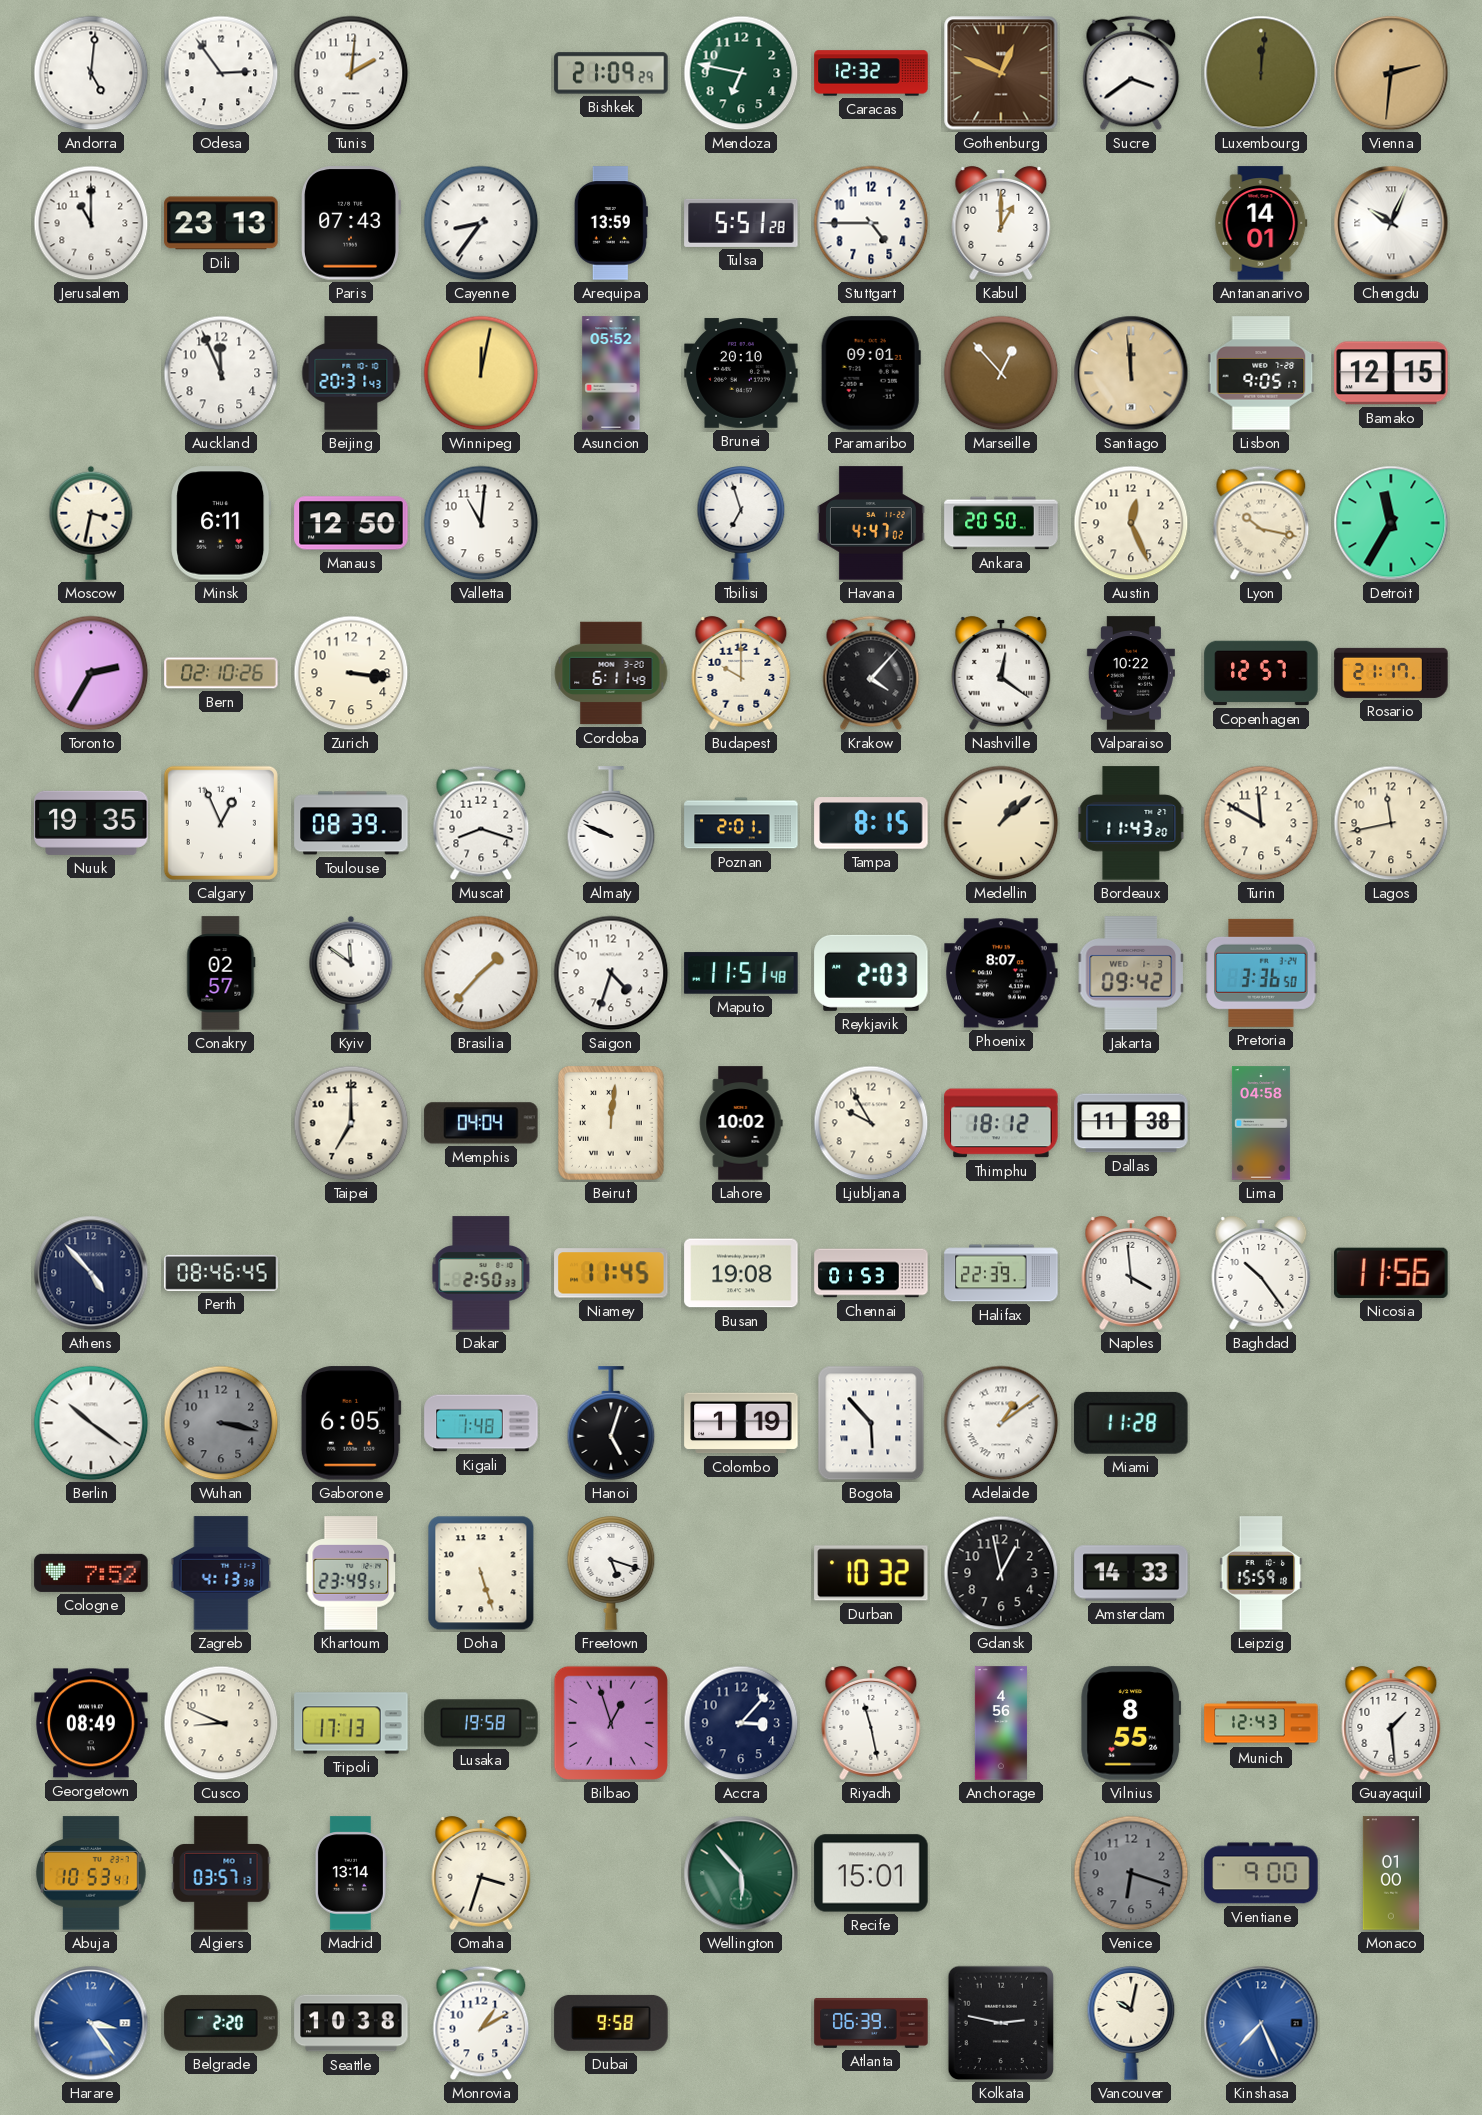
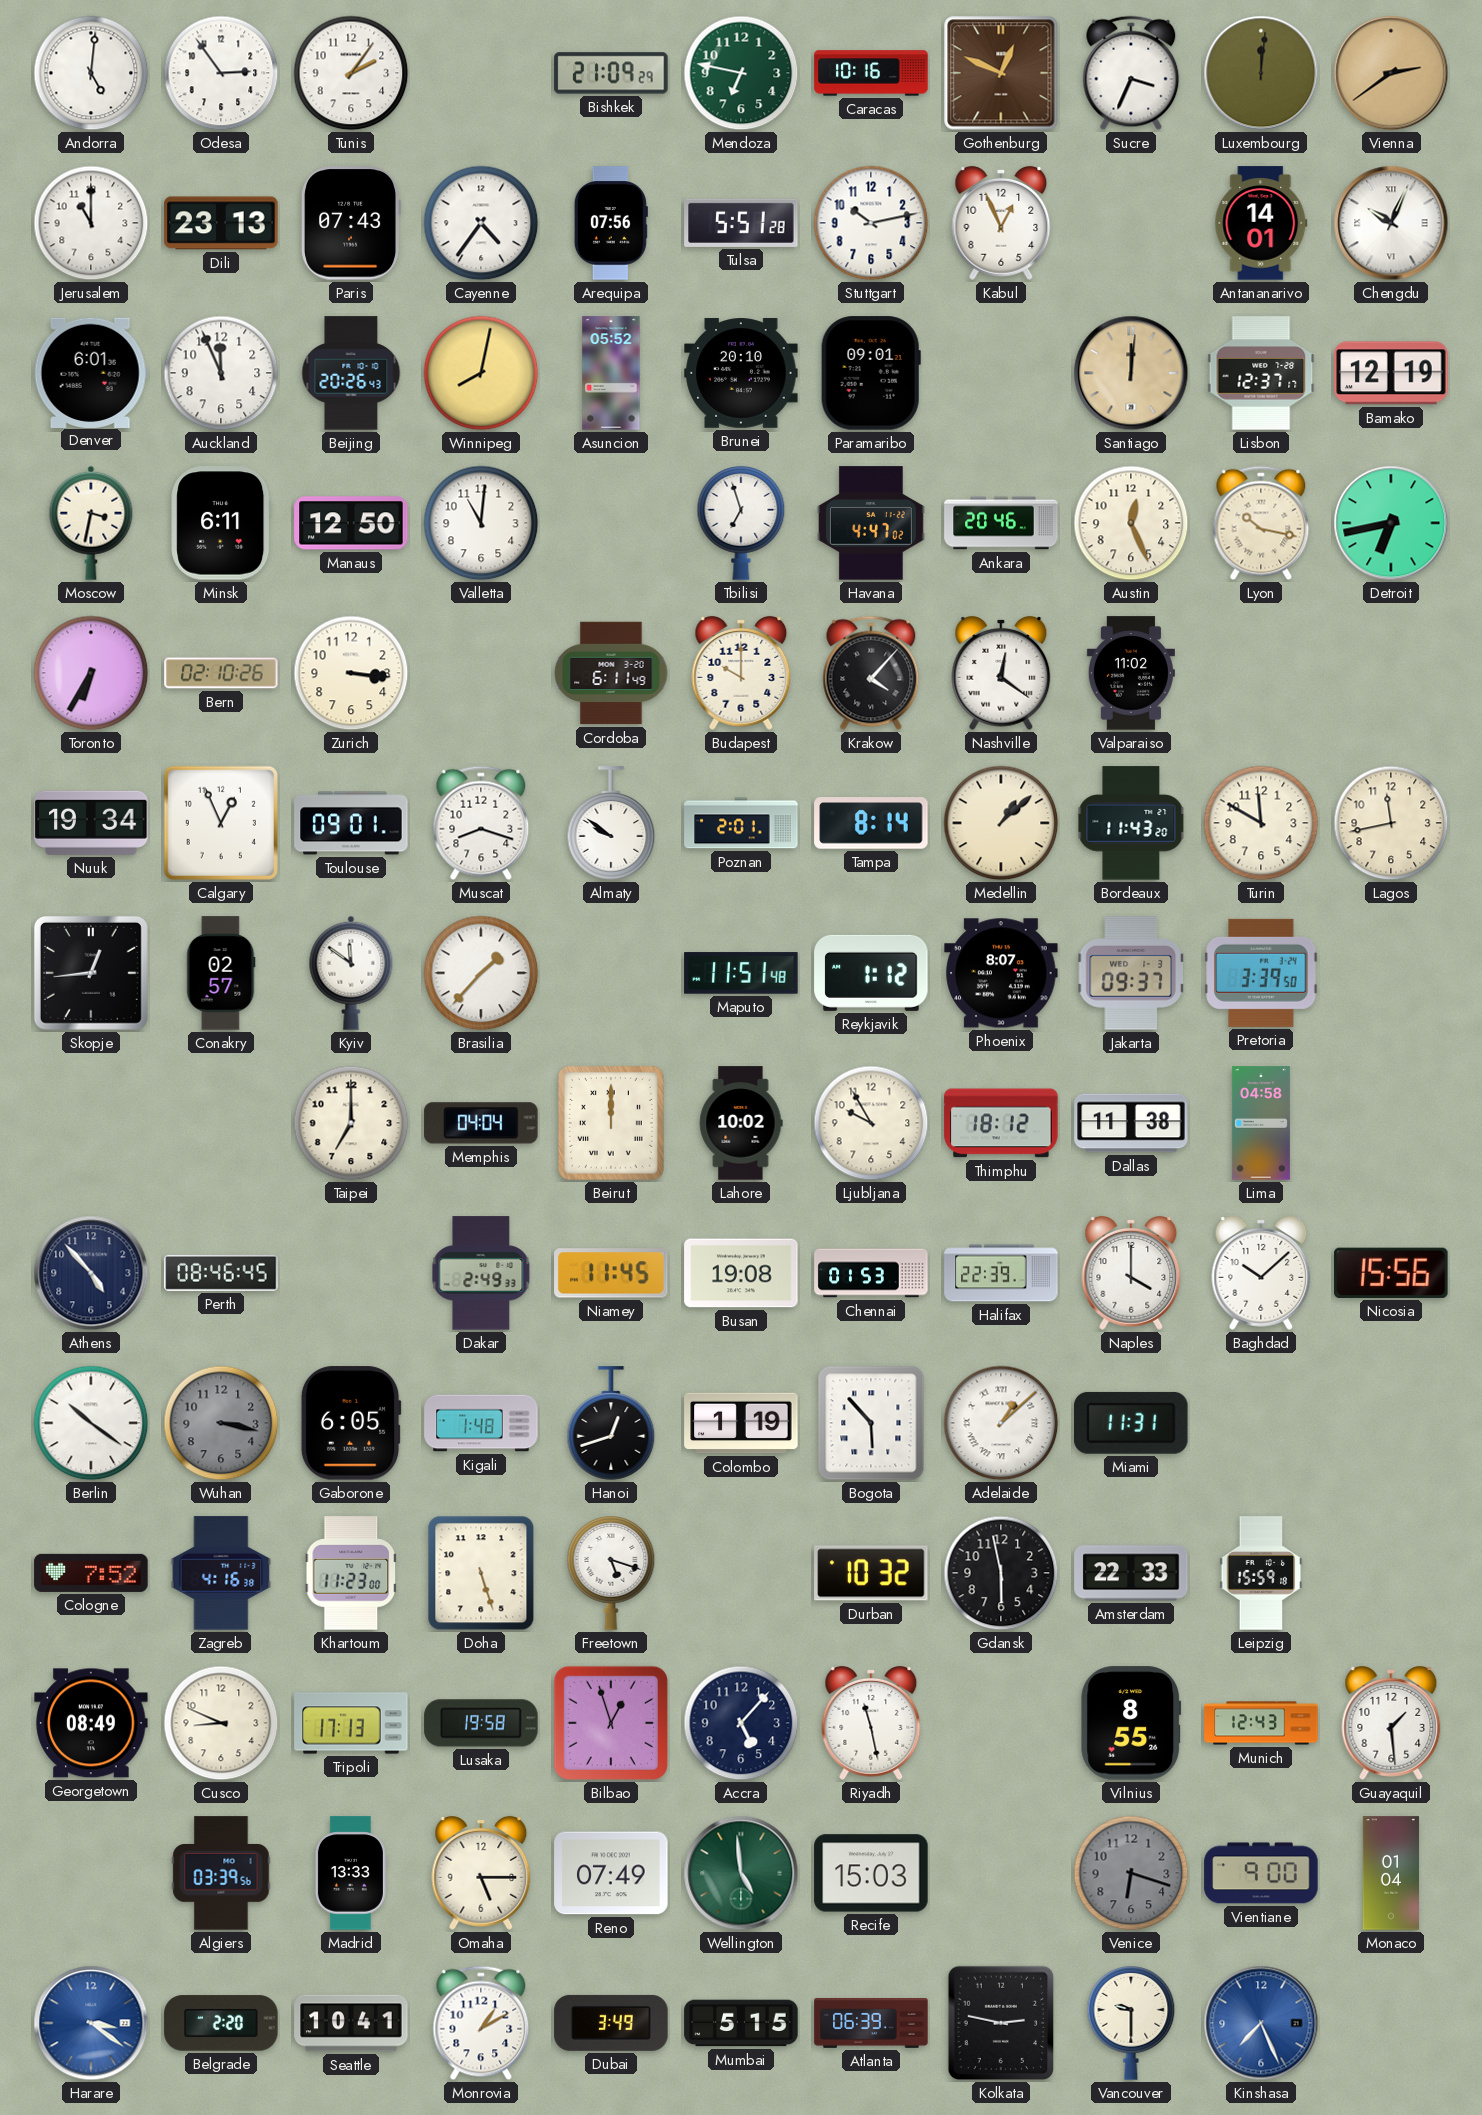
Tunis: 2:01 -> 2:06 (351, 73)
Caracas: 12:32 -> 10:16 (871, 73)
Sucre: 3:39 -> 3:34 (1131, 73)
Vienna: 2:31 -> 2:39 (1391, 73)
Cayenne: 8:36 -> 4:36 (481, 223)
Arequipa: 13:59 -> 07:56 (611, 223)
Stuttgart: 4:45 -> 10:13 (871, 223)
Kabul: 1:00 -> 12:56 (1001, 223)
Denver: none -> 6:01 (91, 372)
Beijing: 20:31 -> 20:26 (351, 373)
Winnipeg: 12:02 -> 8:02 (481, 373)
Marseille: 12:53 -> none (1001, 373)
Santiago: 11:59 -> 12:01 (1131, 373)
Lisbon: 9:05 -> 12:37 (1261, 373)
Bamako: 12:15 -> 12:19 (1391, 373)
Ankara: 20:50 -> 20:46 (1001, 523)
Detroit: 11:35 -> 6:43 (1391, 523)
Toronto: 2:35 -> 6:35 (91, 673)
Valparaiso: 10:22 -> 11:02 (1131, 673)
Copenhagen: 12:57 -> none (1261, 673)
Rosario: 21:17 -> none (1391, 673)
Nuuk: 19:35 -> 19:34 (91, 823)
Toulouse: 08:39 -> 09:01 (351, 823)
Almaty: 9:49 -> 9:51 (611, 823)
Tampa: 8:15 -> 8:14 (871, 823)
Skopje: none -> 12:44 (91, 973)
Saigon: 4:33 -> none (611, 973)
Reykjavik: 2:03 -> 1:12 (871, 973)
Jakarta: 09:42 -> 09:37 (1131, 973)
Pretoria: 3:36 -> 3:39 (1261, 973)
Beirut: 12:01 -> 12:00 (611, 1123)
Dakar: 2:50 -> 2:49 (481, 1273)
Naples: 3:59 -> 4:00 (1131, 1273)
Baghdad: 10:24 -> 10:08 (1261, 1273)
Nicosia: 11:56 -> 15:56 (1391, 1273)
Hanoi: 5:03 -> 12:42 (611, 1423)
Adelaide: 1:09 -> 1:08 (1001, 1423)
Miami: 11:28 -> 11:31 (1131, 1423)
Zagreb: 4:13 -> 4:16 (221, 1573)
Khartoum: 23:49 -> 11:23 (351, 1573)
Gdansk: 12:58 -> 5:58 (1001, 1573)
Amsterdam: 14:33 -> 22:33 (1131, 1573)
Accra: 3:07 -> 5:07 (741, 1723)
Anchorage: 4:56 -> none (1001, 1723)
Abuja: 10:53 -> none (91, 1873)
Algiers: 03:57 -> 03:39 (221, 1873)
Madrid: 13:14 -> 13:33 (351, 1873)
Omaha: 3:33 -> 5:15 (481, 1873)
Reno: none -> 07:49 (611, 1873)
Wellington: 5:53 -> 4:59 (741, 1873)
Recife: 15:01 -> 15:03 (871, 1873)
Monaco: 01:00 -> 01:04 (1391, 1873)
Harare: 3:24 -> 3:21 (91, 2023)
Seattle: 10:38 -> 10:41 (351, 2023)
Dubai: 9:58 -> 3:49 (611, 2023)
Mumbai: none -> 5:15 (741, 2023)
Vancouver: 10:02 -> 9:30 (1131, 2023)
